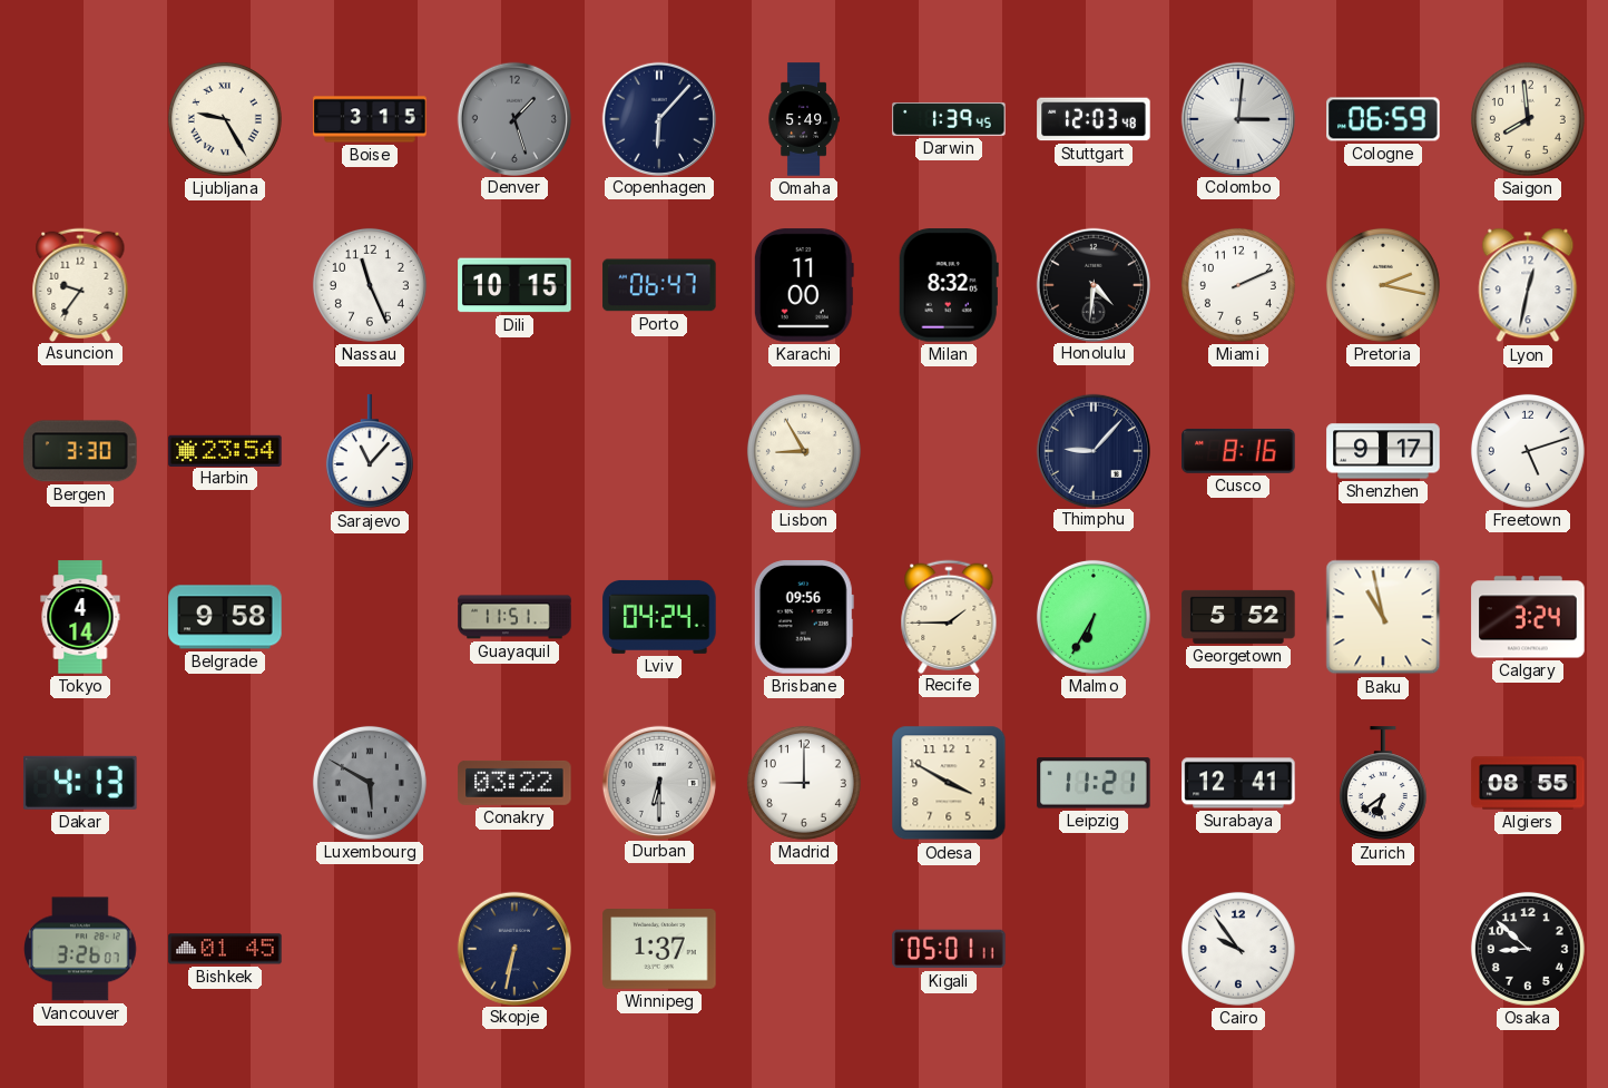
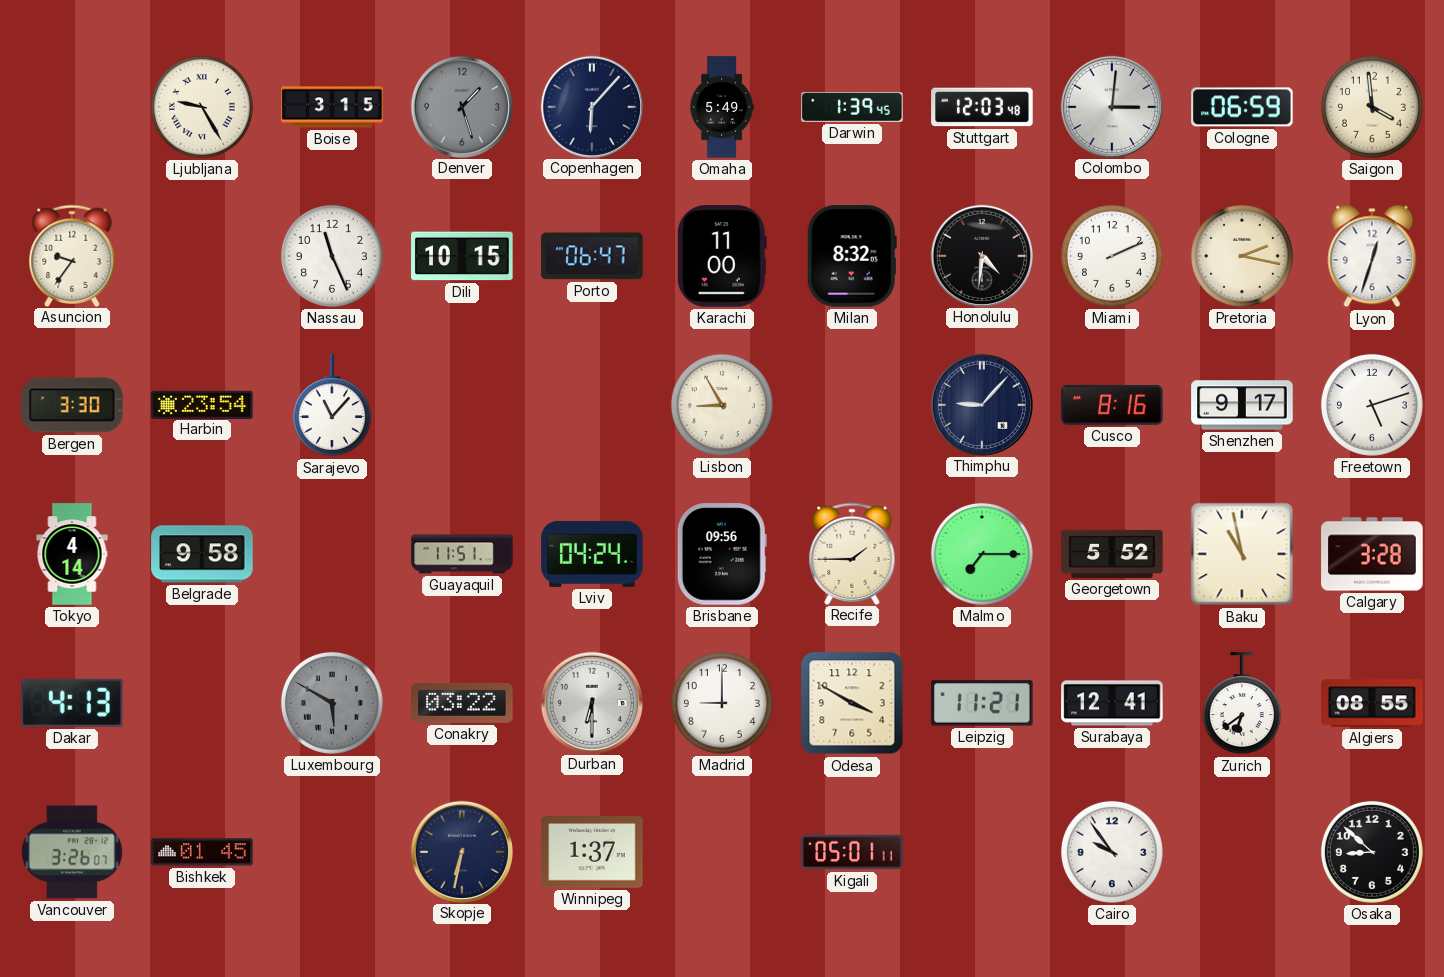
Saigon: 7:59 -> 3:59 (1372, 107)
Lyon: 12:32 -> 12:33 (1372, 256)
Malmo: 6:35 -> 7:15 (982, 554)
Calgary: 3:24 -> 3:28 (1372, 554)
